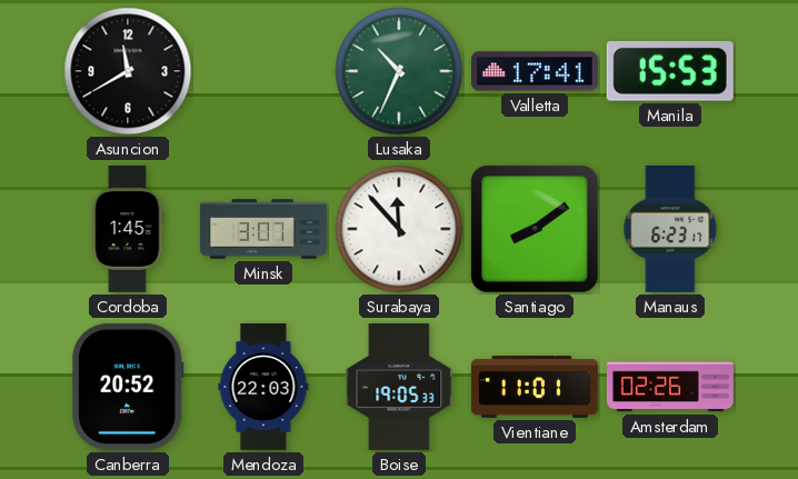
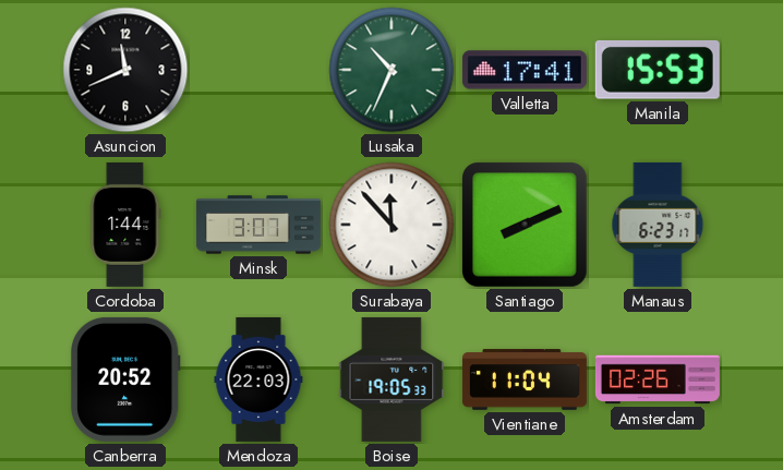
Asuncion: 11:40 -> 11:41 (125, 70)
Cordoba: 1:45 -> 1:44 (125, 225)
Santiago: 8:09 -> 8:11 (525, 225)
Vientiane: 11:01 -> 11:04 (525, 379)
